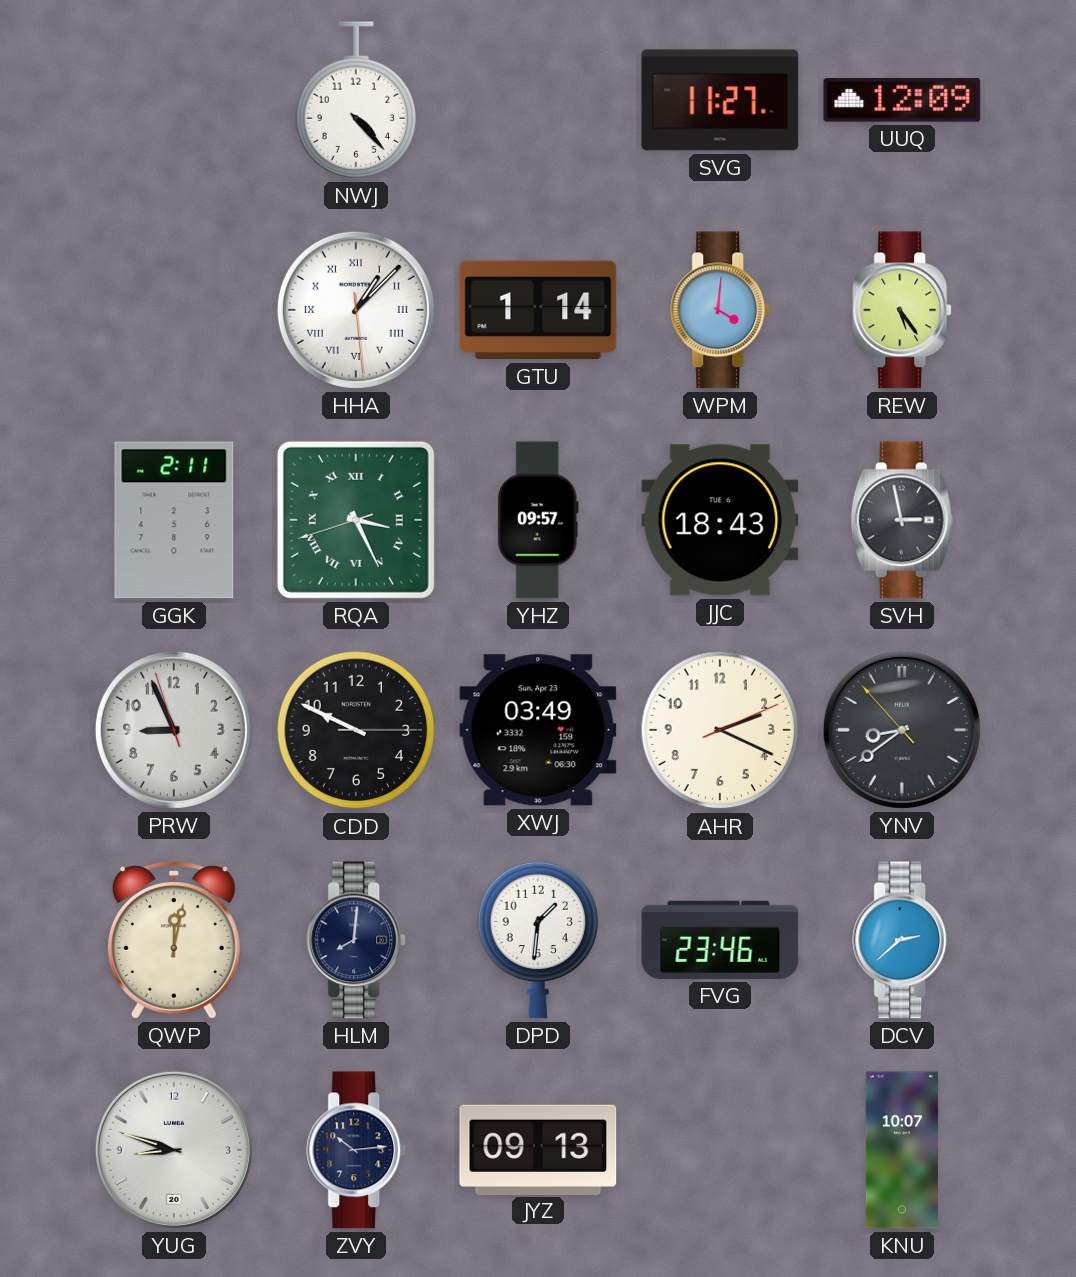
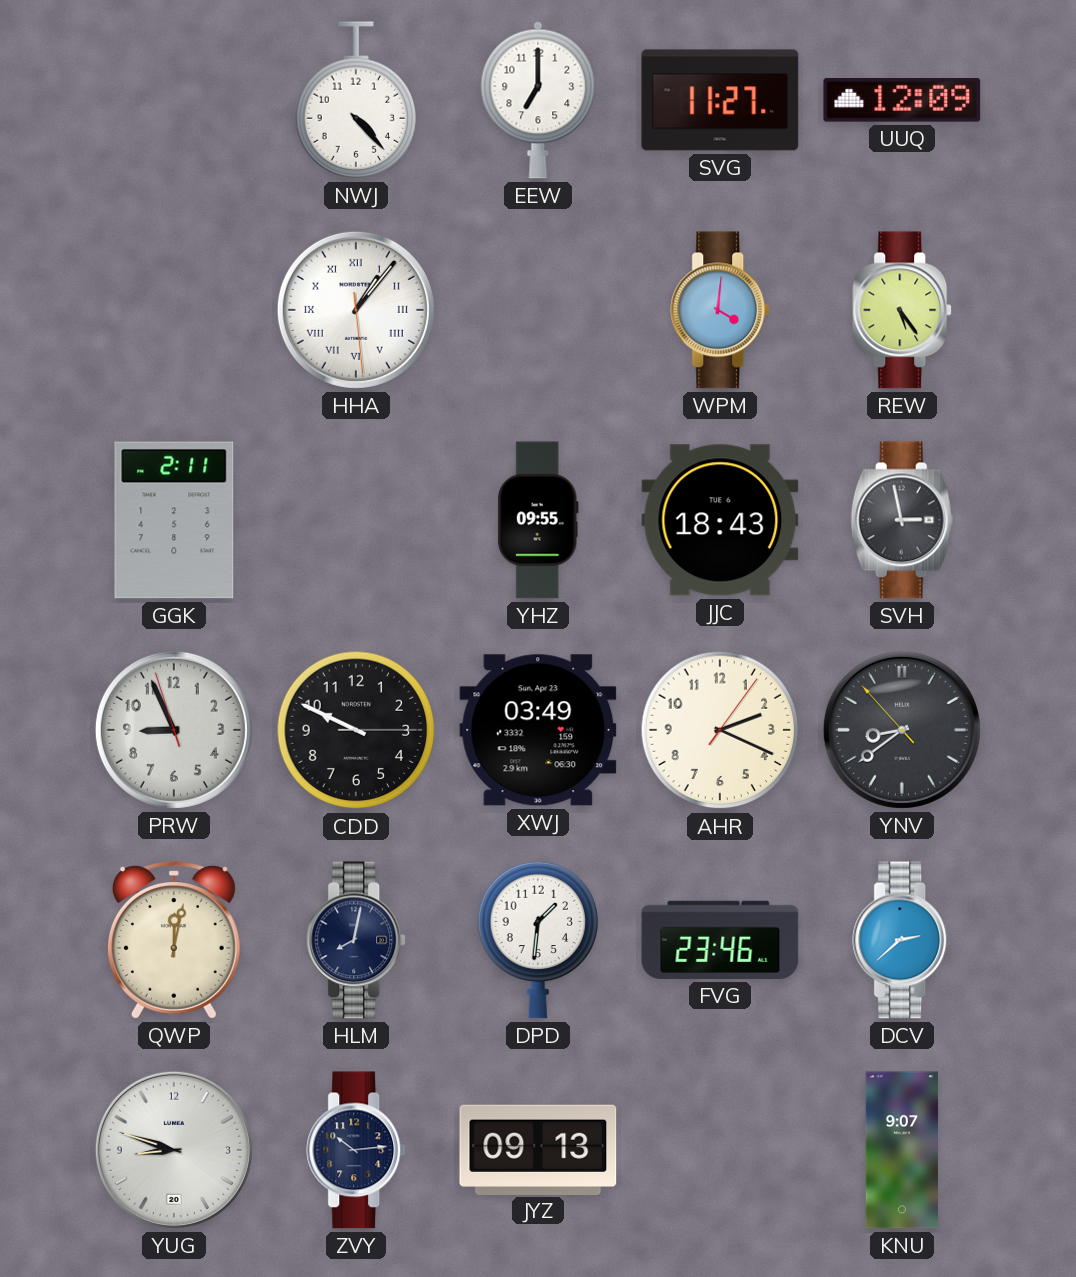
EEW: none -> 7:00 (538, 100)
HHA: 1:07 -> 1:06 (356, 310)
GTU: 1:14 -> none (538, 310)
RQA: 3:25 -> none (356, 520)
YHZ: 09:57 -> 09:55 (538, 520)
AHR: 2:19:11 -> 2:19:06 (720, 730)
HLM: 8:01 -> 8:02 (357, 940)
KNU: 10:07 -> 9:07 (901, 1150)
